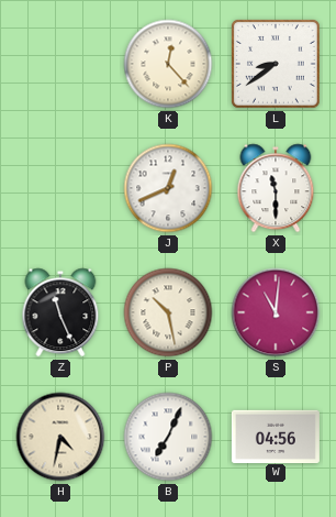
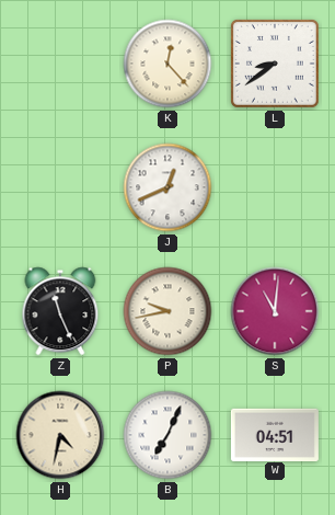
X: 11:30 -> none (276, 188)
P: 10:28 -> 9:43 (168, 311)
W: 04:56 -> 04:51 (275, 434)
